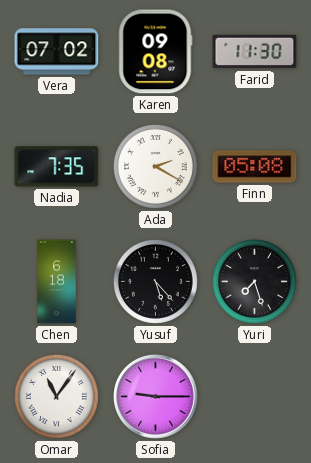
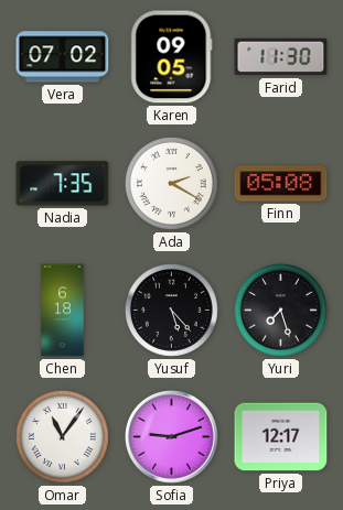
Karen: 09:08 -> 09:05 (172, 57)
Sofia: 9:15 -> 9:12 (172, 437)
Priya: none -> 12:17 (281, 437)
